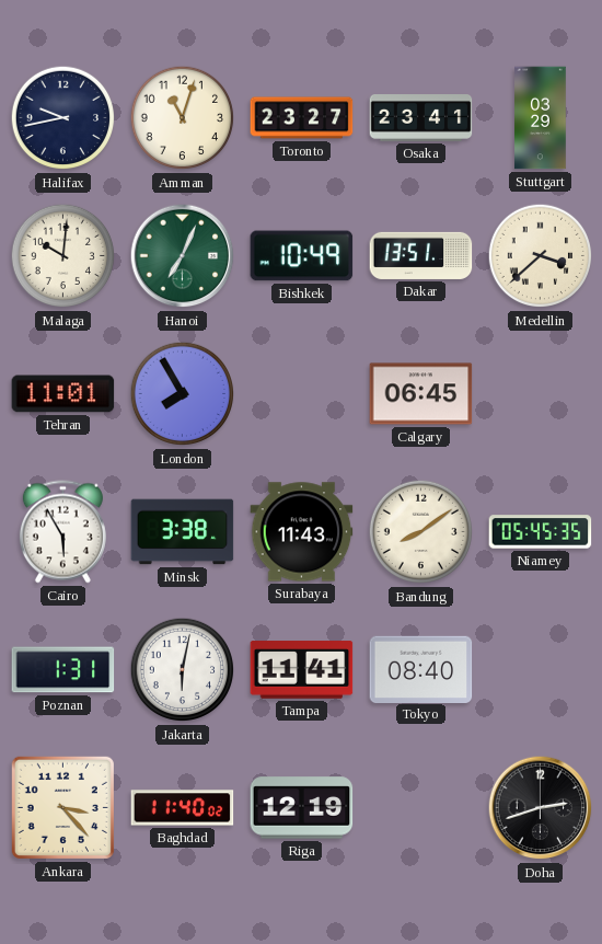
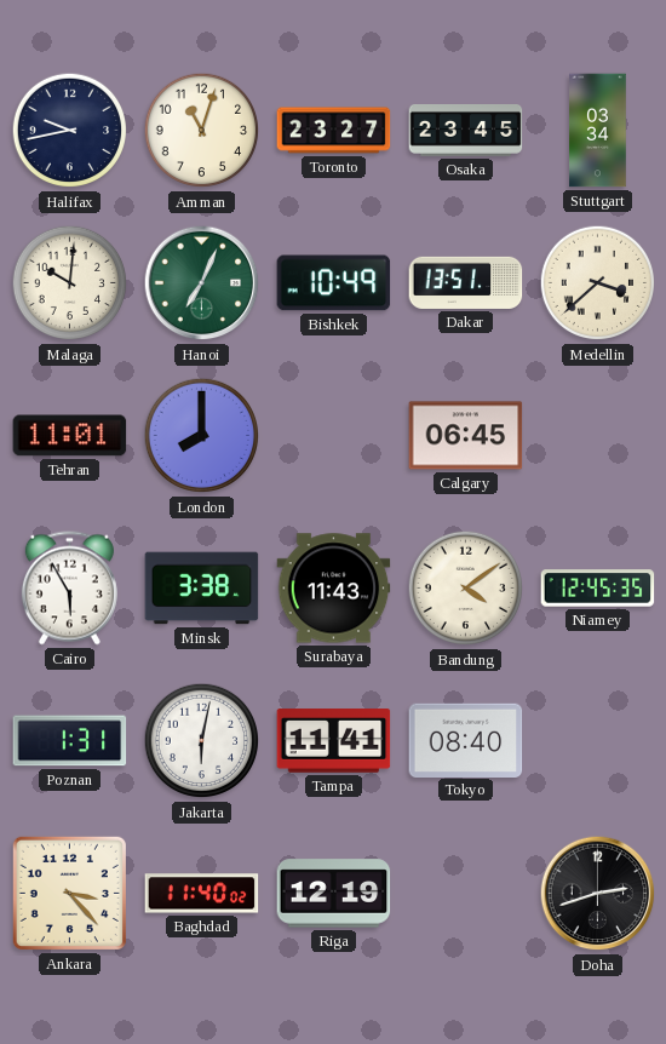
Osaka: 23:41 -> 23:45 (466, 131)
Stuttgart: 03:29 -> 03:34 (598, 131)
London: 7:55 -> 8:00 (202, 436)
Bandung: 8:09 -> 4:09 (466, 589)
Niamey: 05:45 -> 12:45 (598, 589)
